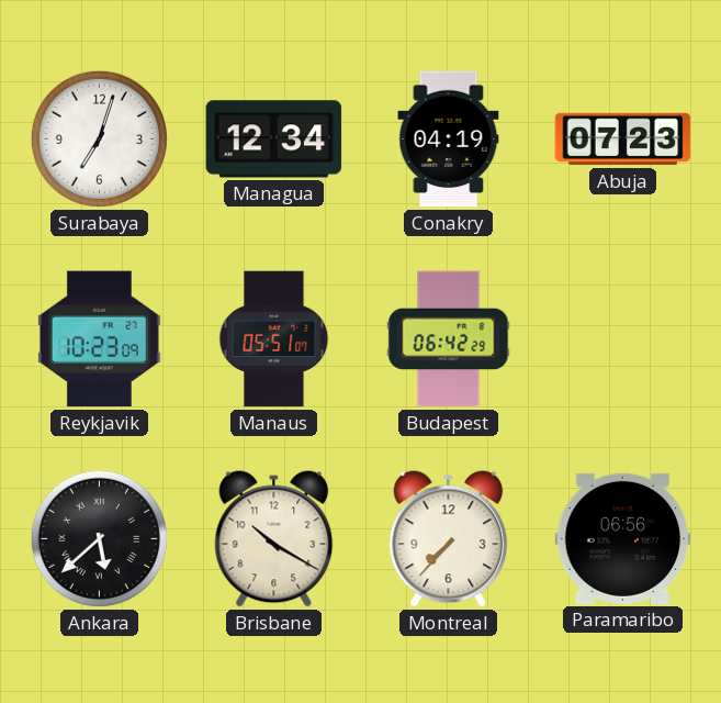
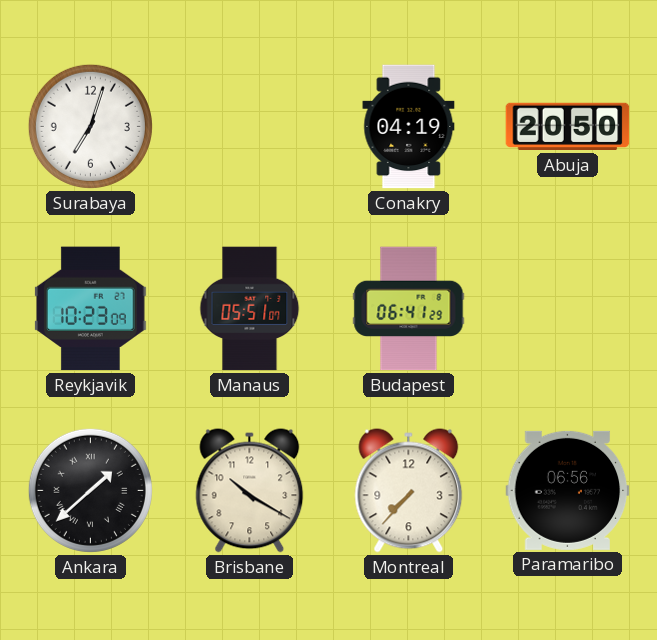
Managua: 12:34 -> none (274, 140)
Abuja: 07:23 -> 20:50 (568, 127)
Budapest: 06:42 -> 06:41 (409, 309)
Ankara: 5:38 -> 1:38 (90, 490)
